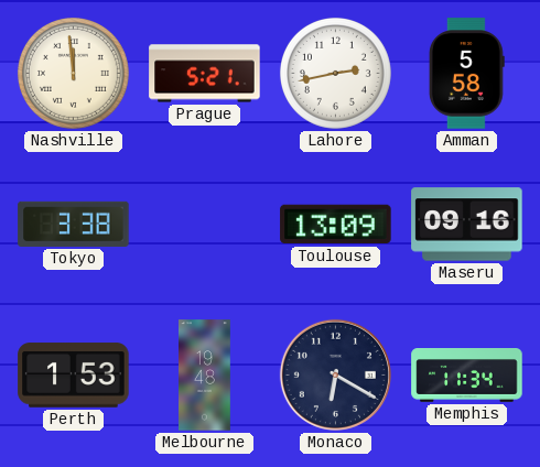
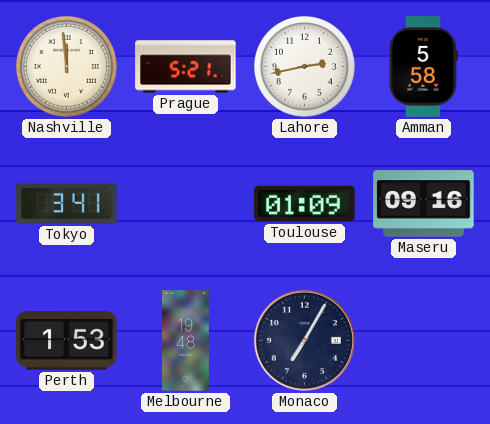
Tokyo: 3:38 -> 3:41 (67, 203)
Toulouse: 13:09 -> 01:09 (305, 204)
Monaco: 6:20 -> 7:05 (304, 340)
Memphis: 11:34 -> none (467, 376)
